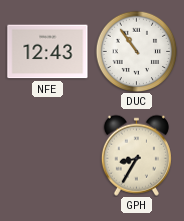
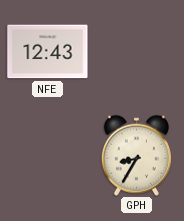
DUC: 10:54 -> none (136, 51)
